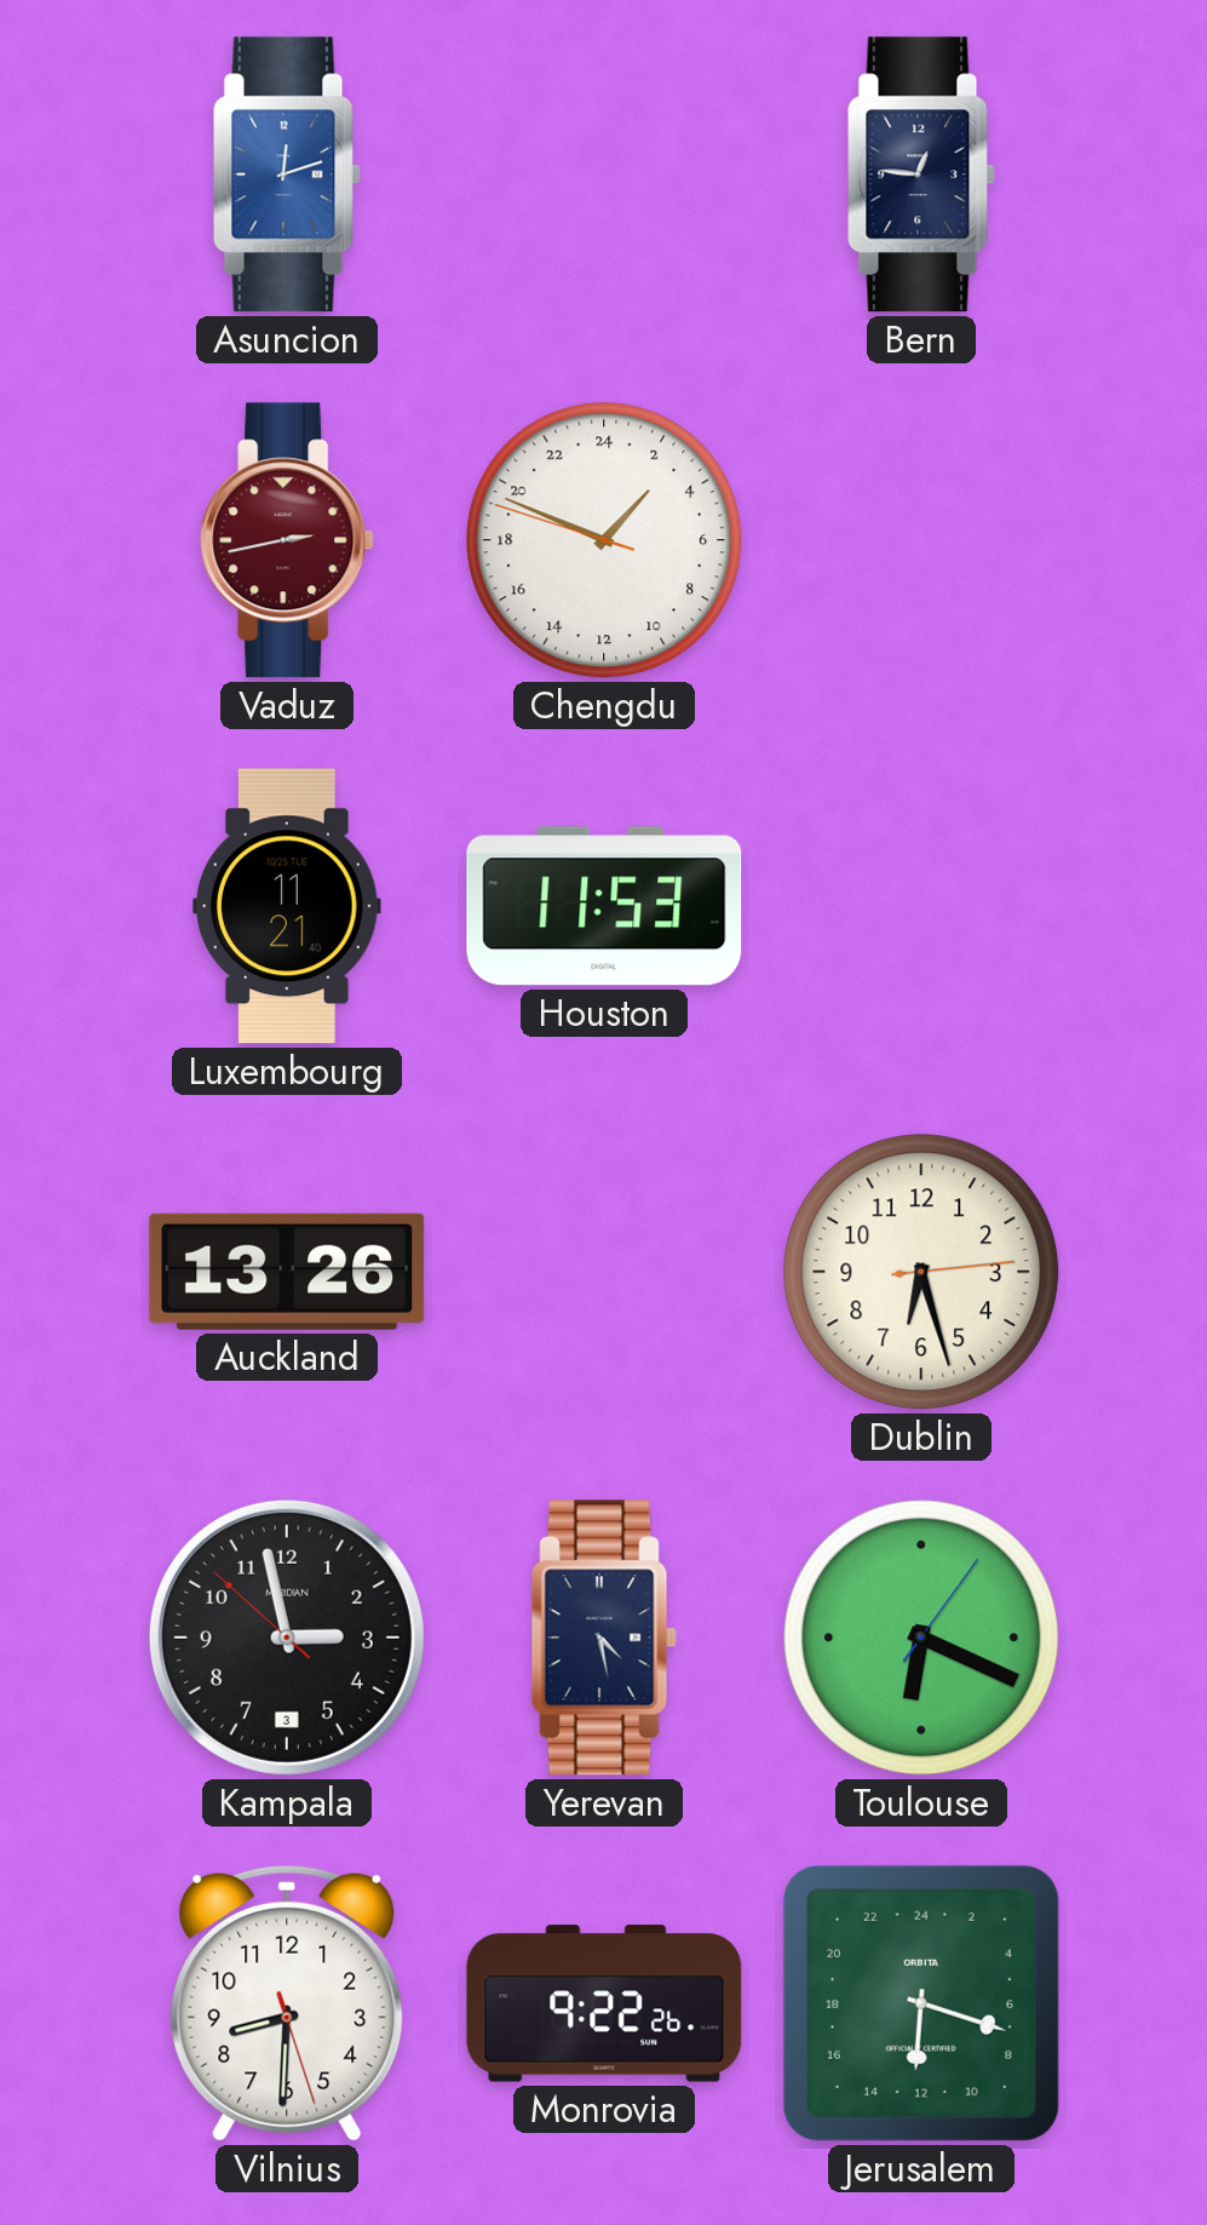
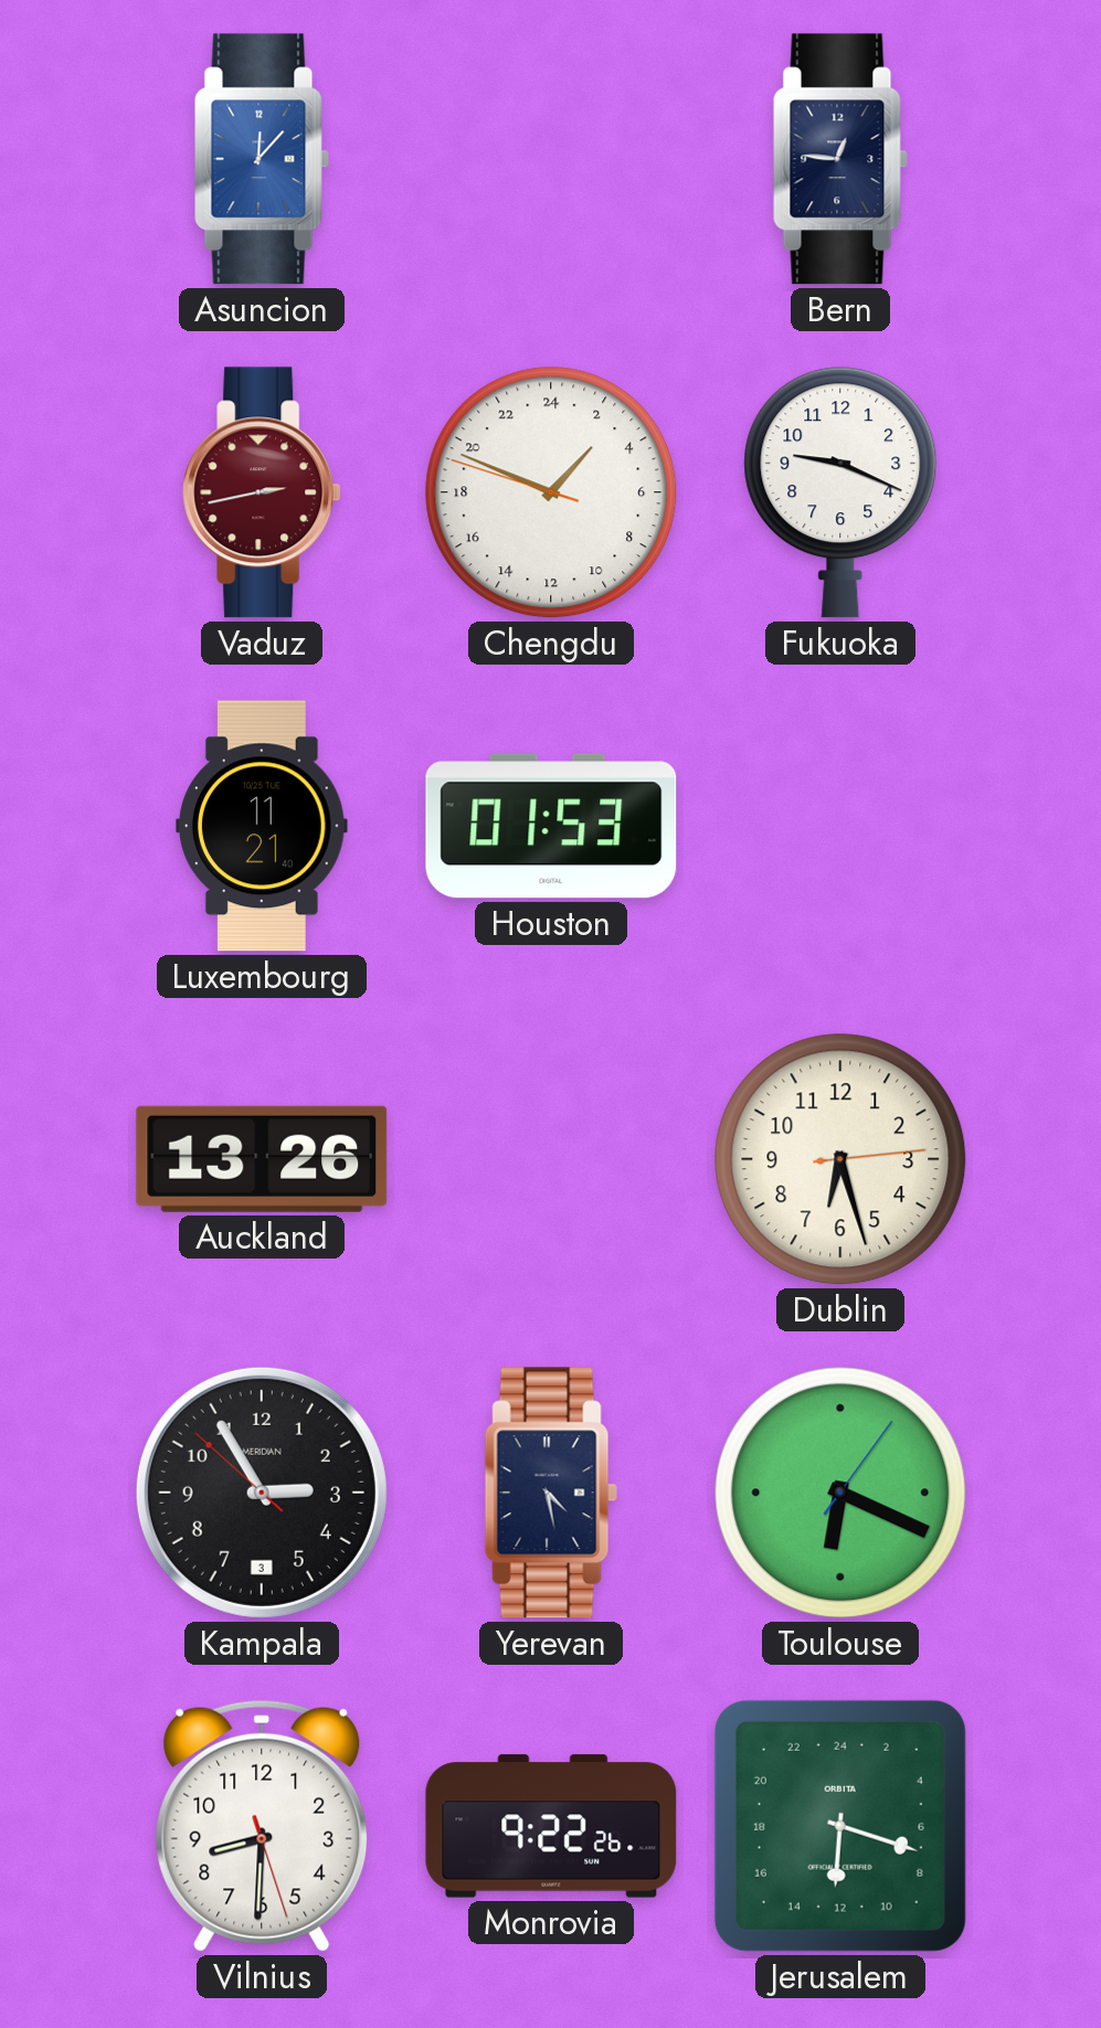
Asuncion: 12:12 -> 12:07 (262, 159)
Fukuoka: none -> 9:19 (840, 492)
Houston: 11:53 -> 01:53 (551, 826)
Kampala: 2:57 -> 2:54 (262, 1493)
